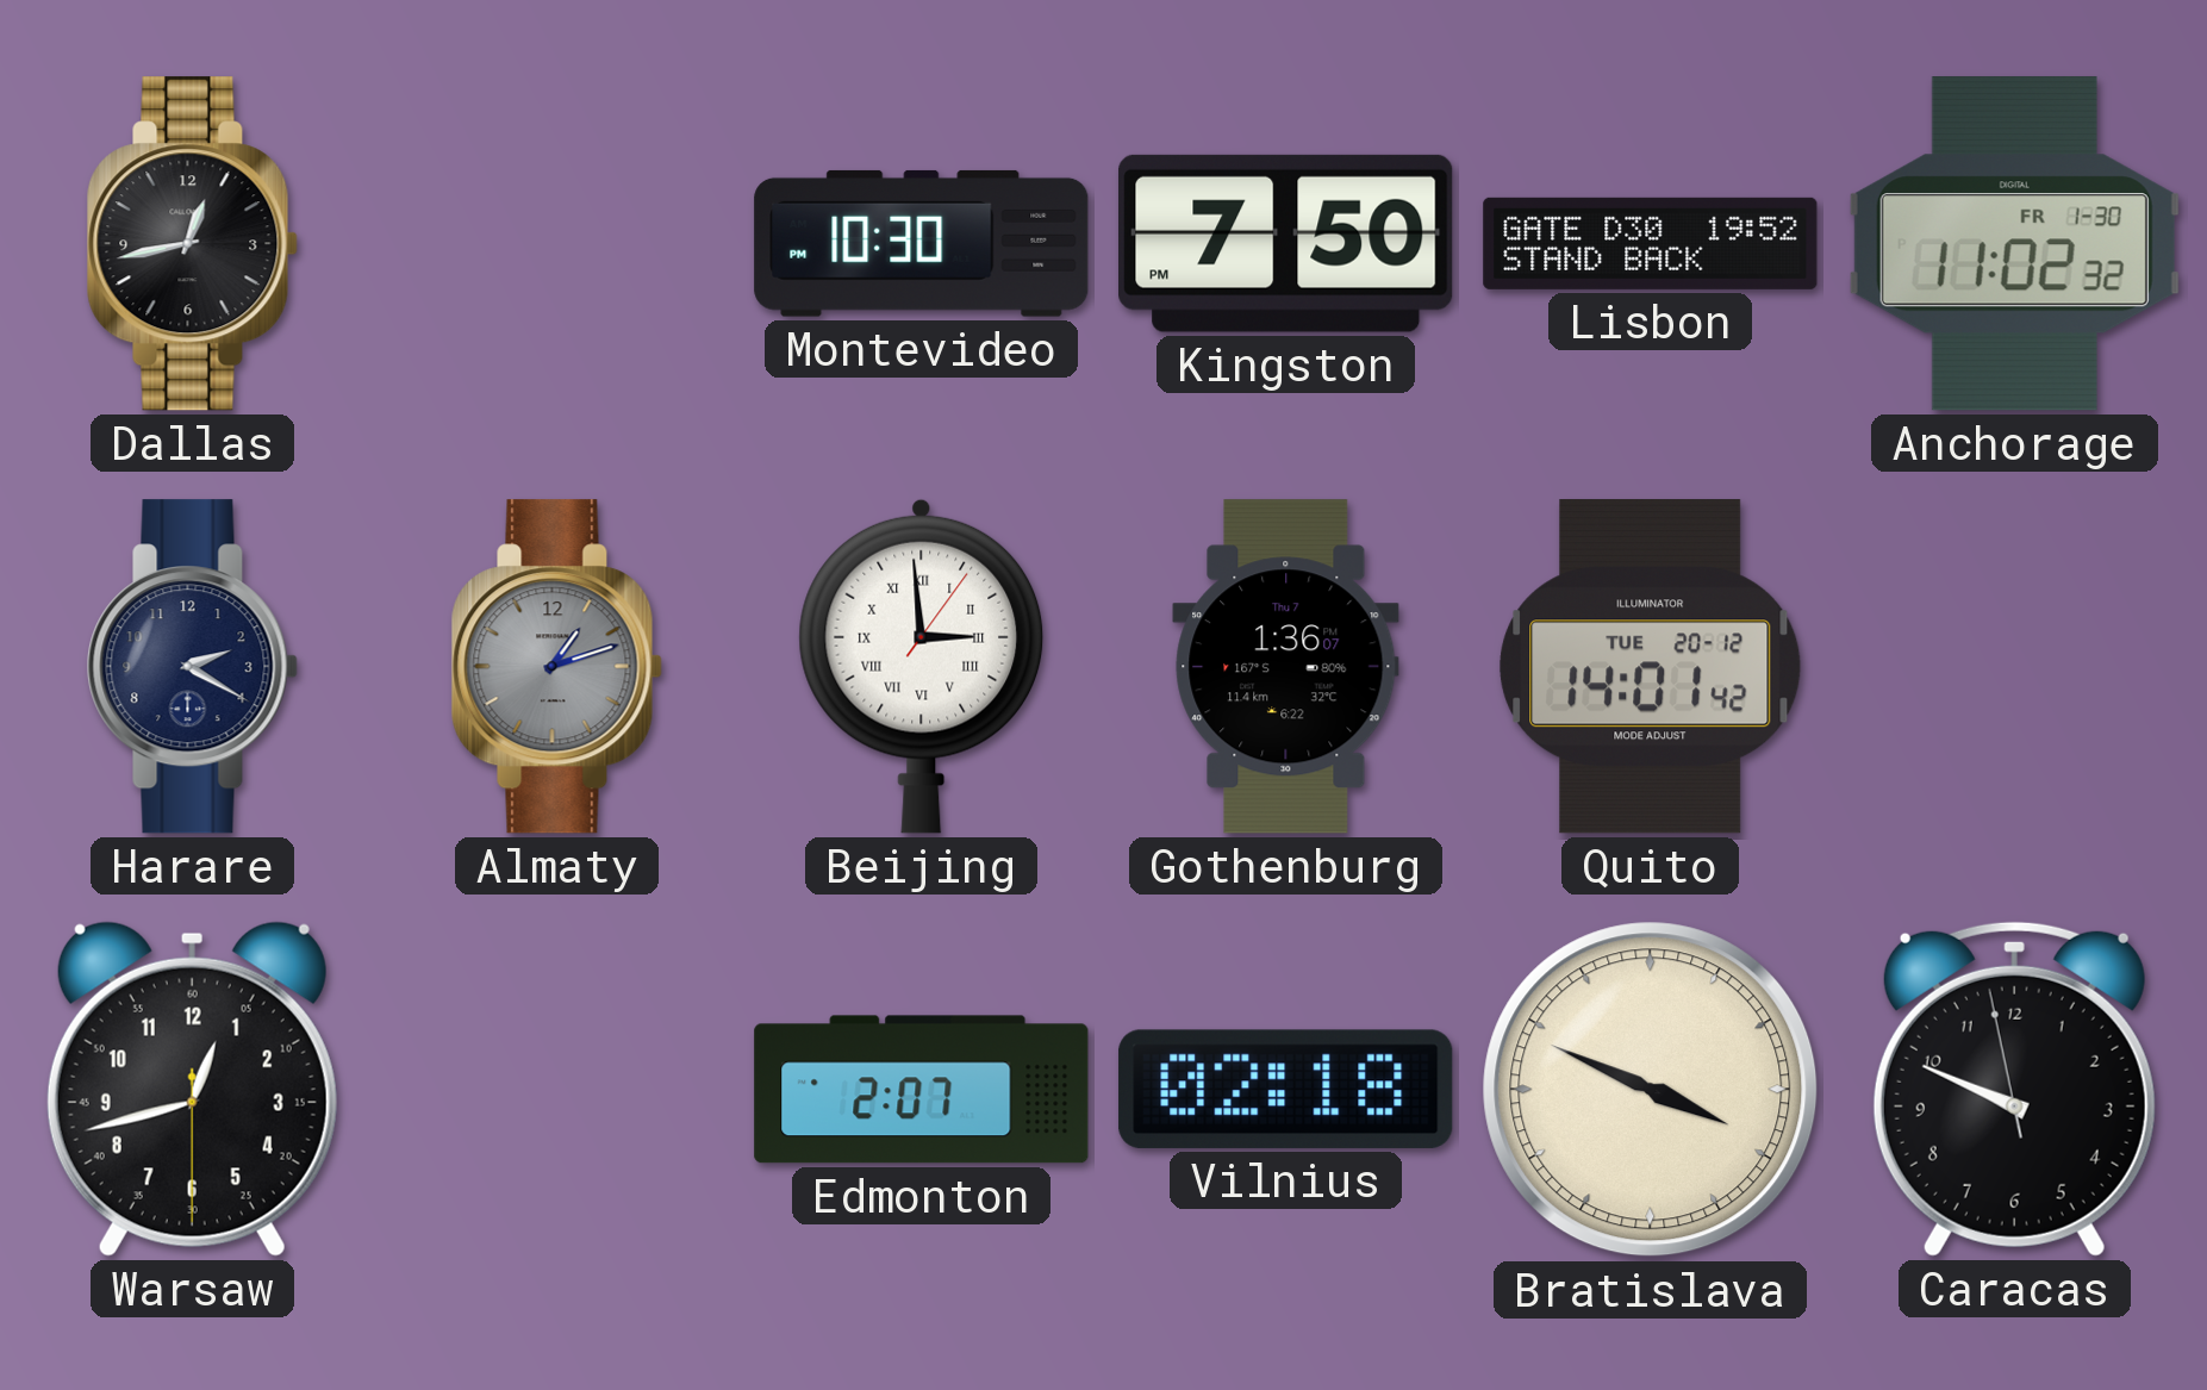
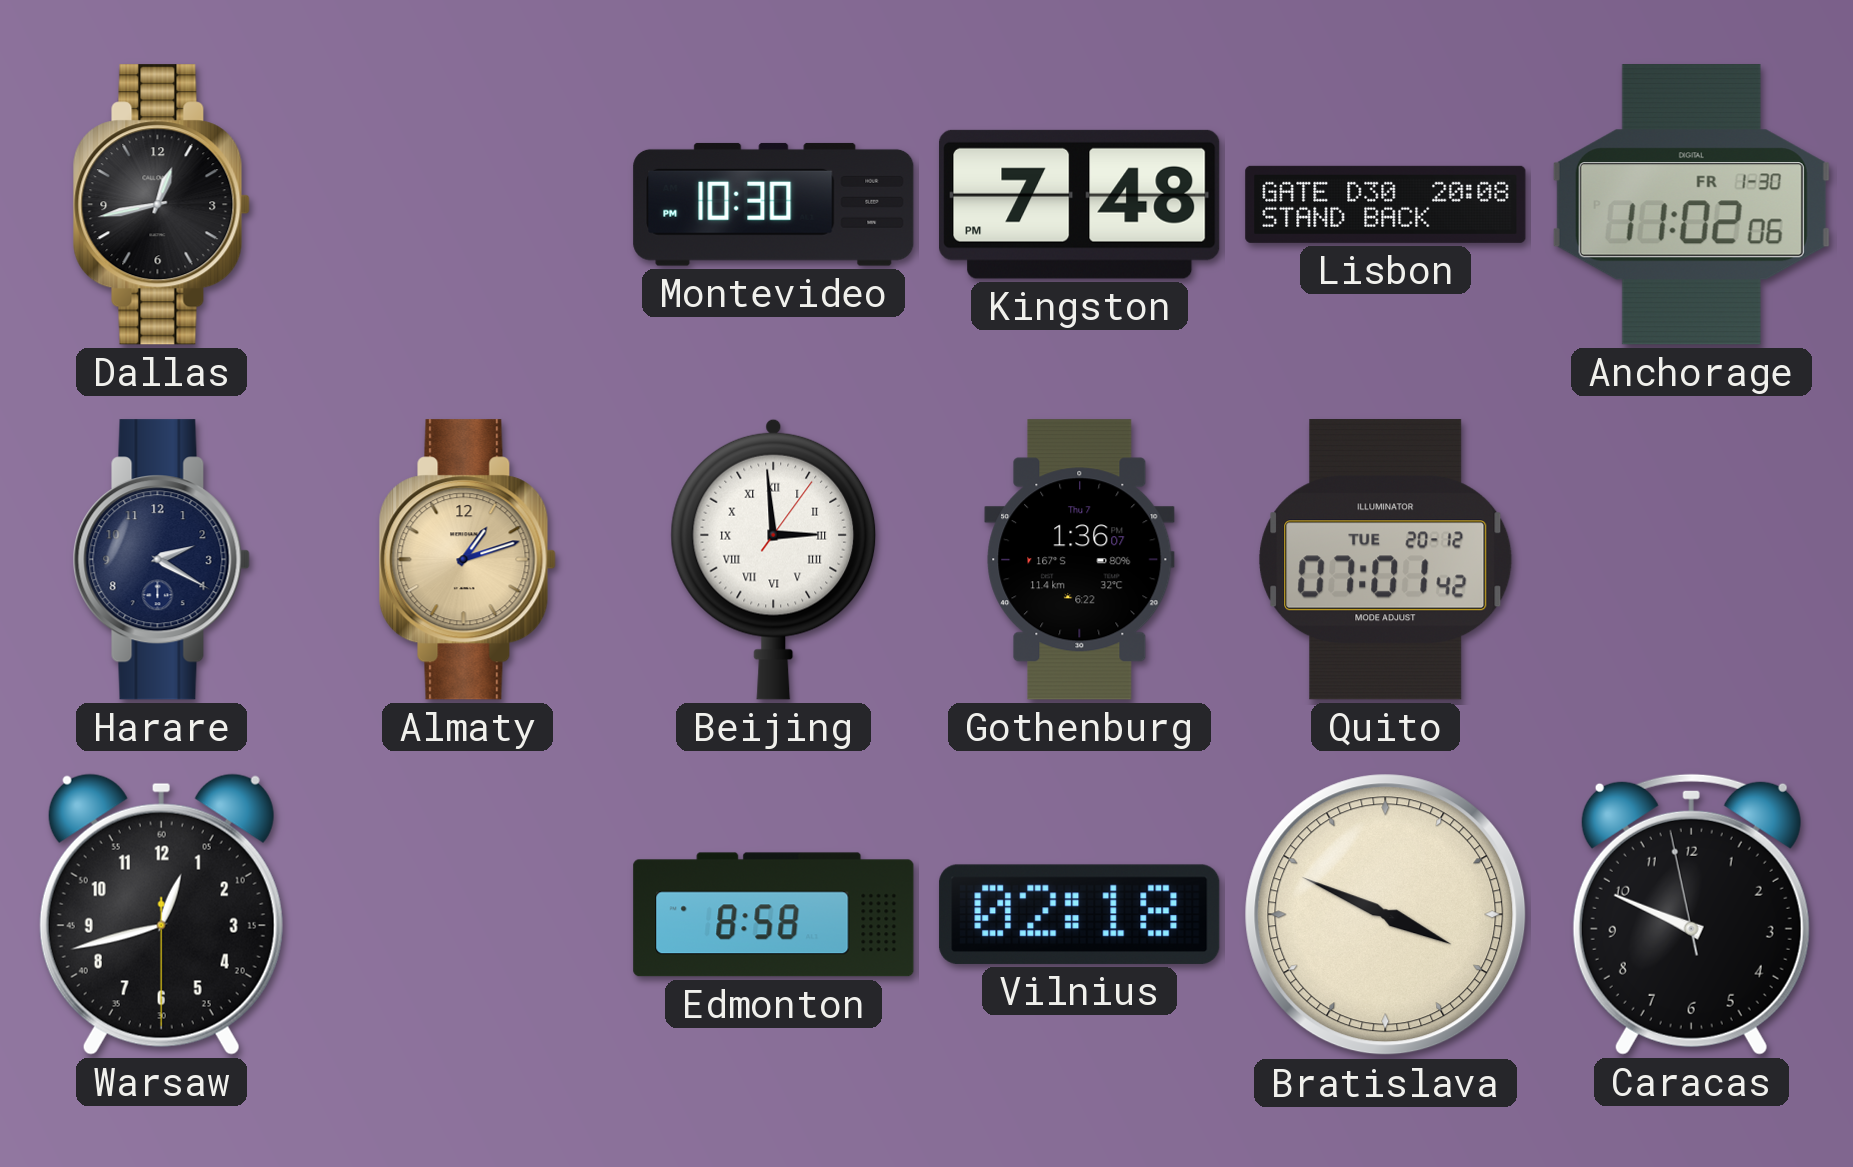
Kingston: 7:50 -> 7:48 (1080, 204)
Lisbon: 19:52 -> 20:08 (1386, 204)
Anchorage: 11:02:32 -> 11:02:06 (1691, 205)
Almaty dial: grey -> champagne (467, 560)
Quito: 14:01 -> 07:01 (1386, 560)
Edmonton: 2:07 -> 8:58 (774, 915)
